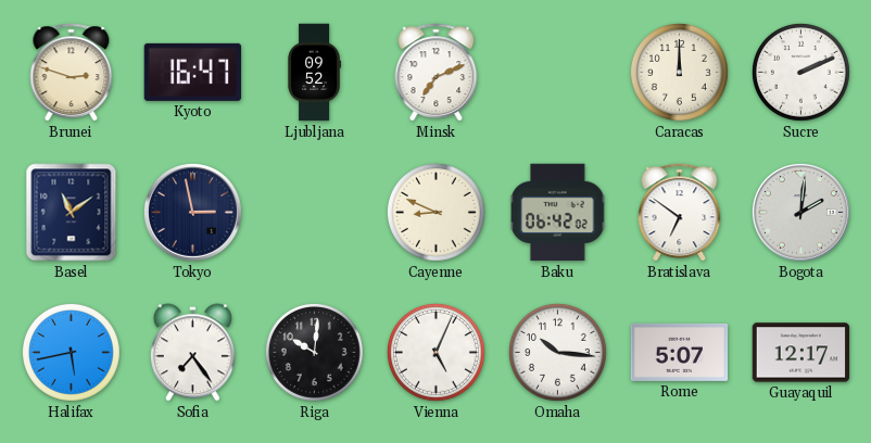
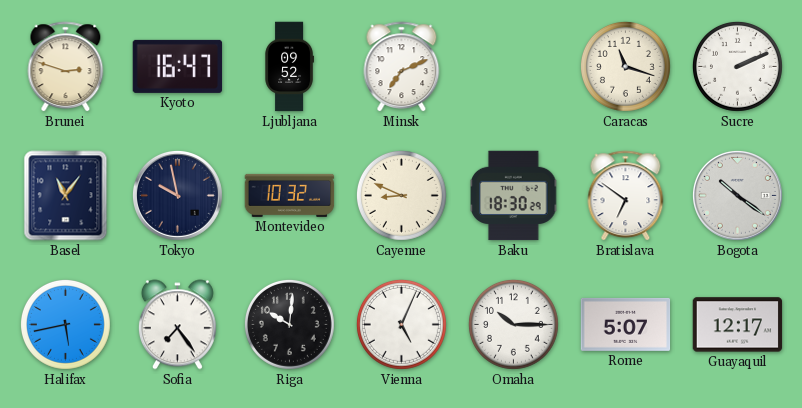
Caracas: 12:00 -> 11:18 (625, 66)
Basel: 11:09 -> 11:06 (66, 196)
Tokyo: 2:58 -> 9:58 (177, 195)
Montevideo: none -> 10:32 (290, 195)
Baku: 06:42 -> 18:30 (514, 196)
Bogota: 2:01 -> 10:21 (737, 195)
Omaha: 10:16 -> 10:15 (513, 324)
